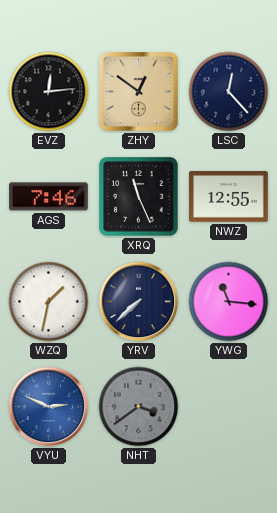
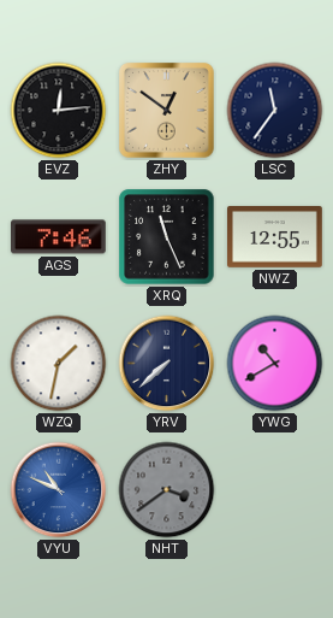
LSC: 12:23 -> 11:36 (275, 111)
YWG: 11:16 -> 10:40 (275, 364)
VYU: 2:49 -> 10:49 (59, 490)
